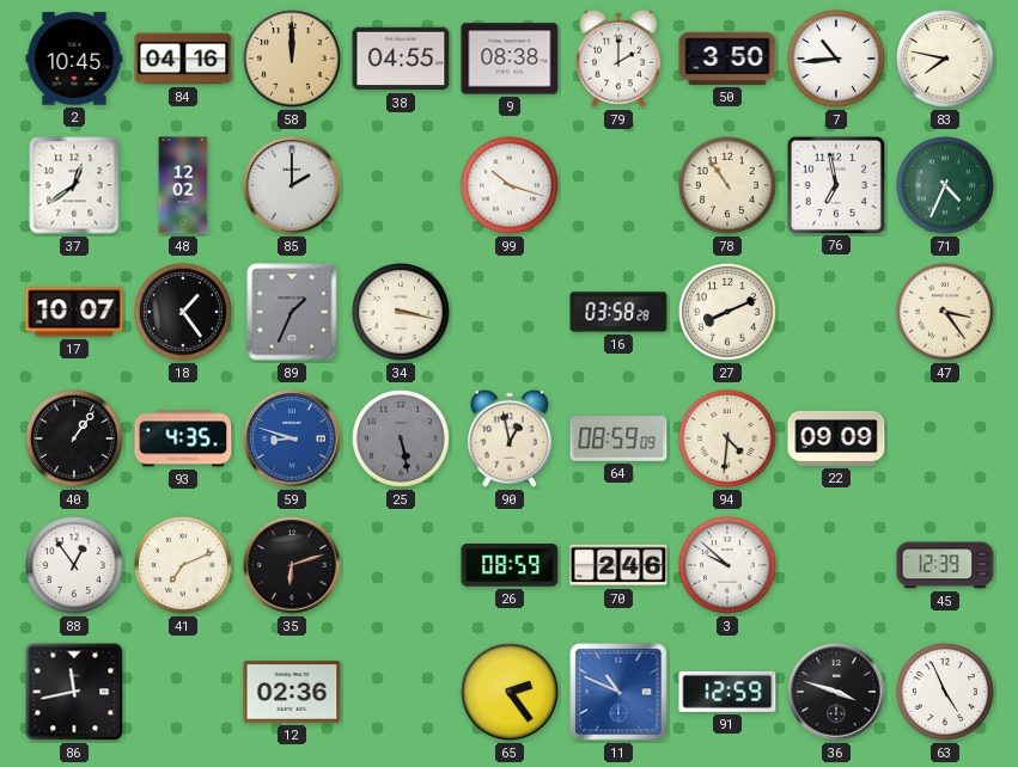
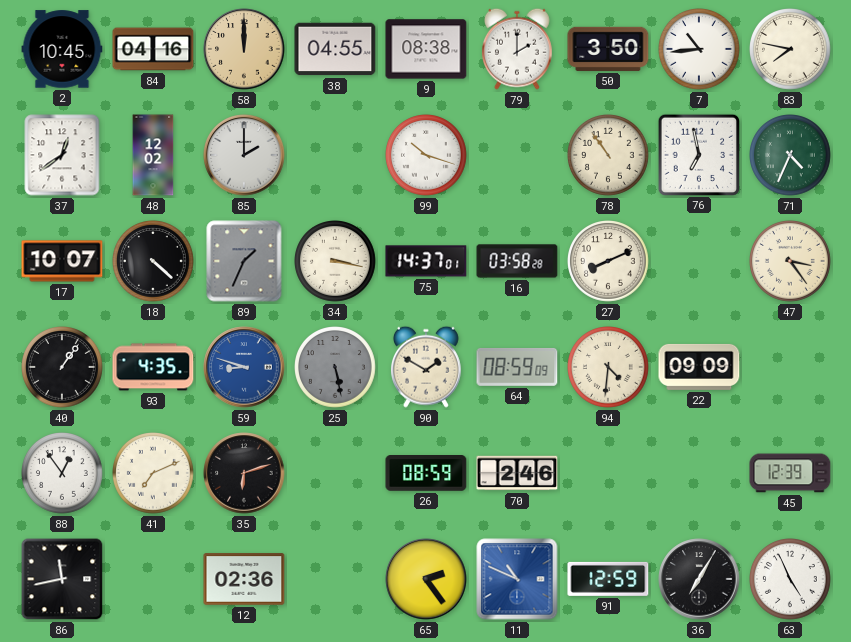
18: 1:24 -> 4:22 (154, 262)
75: none -> 14:37 (426, 261)
90: 12:58 -> 1:50 (426, 367)
3: 9:52 -> none (729, 566)
36: 3:48 -> 7:05 (699, 579)
